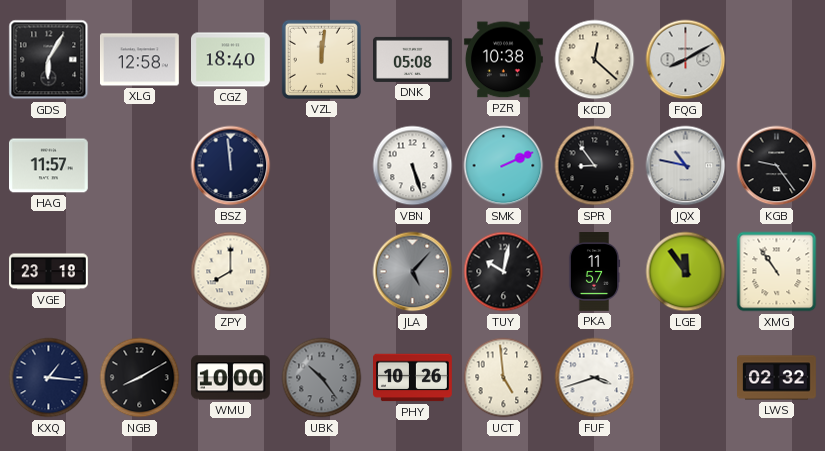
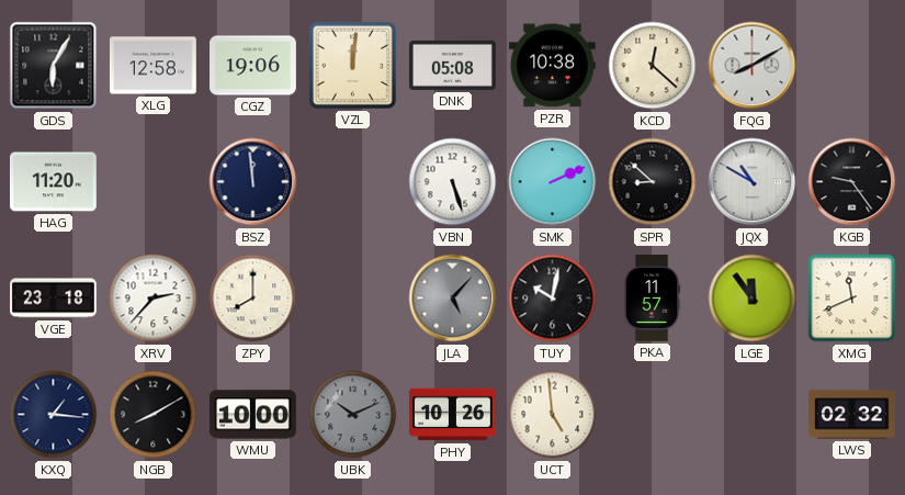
CGZ: 18:40 -> 19:06 (253, 66)
HAG: 11:57 -> 11:20 (54, 182)
SPR: 8:54 -> 8:52 (653, 182)
JQX: 10:47 -> 10:50 (753, 182)
XRV: none -> 2:37 (154, 299)
XMG: 10:54 -> 11:41 (852, 299)
UBK: 10:24 -> 10:11 (353, 415)
FUF: 3:42 -> none (595, 378)
